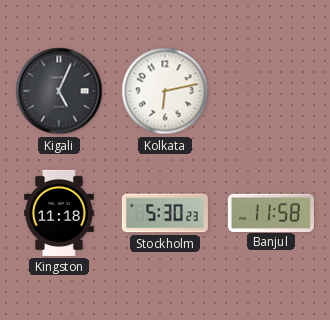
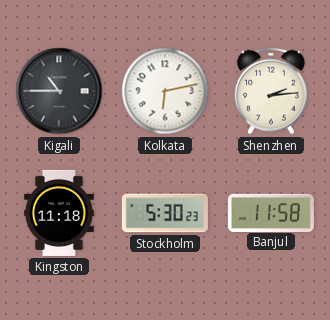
Kigali: 5:04 -> 10:45 (59, 91)
Shenzhen: none -> 2:14 (271, 91)
